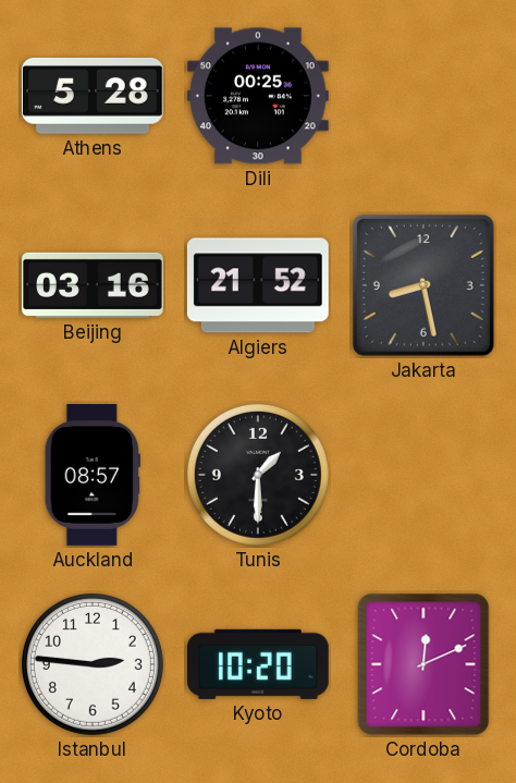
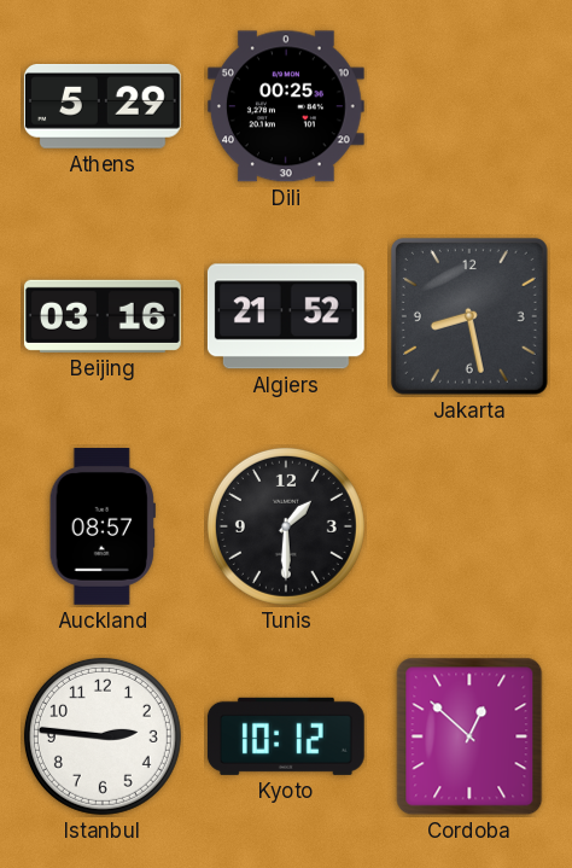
Athens: 5:28 -> 5:29 (103, 107)
Kyoto: 10:20 -> 10:12 (286, 736)
Cordoba: 12:11 -> 12:52 (469, 736)
